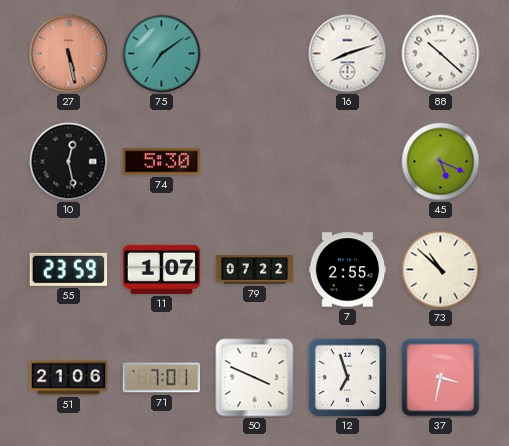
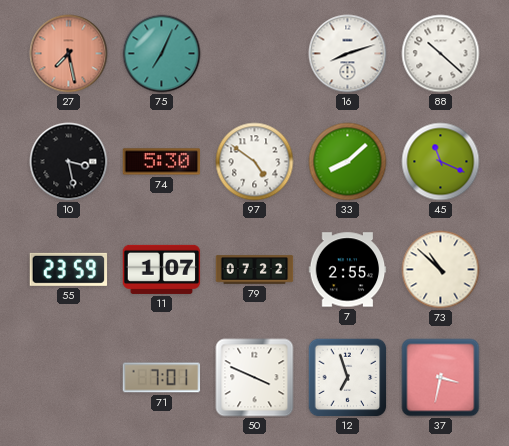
27: 5:28 -> 7:28 (69, 54)
75: 7:09 -> 7:04 (162, 54)
10: 12:28 -> 3:28 (69, 162)
97: none -> 4:51 (255, 162)
33: none -> 8:08 (348, 162)
45: 5:19 -> 11:19 (441, 162)
51: 21:06 -> none (69, 378)
